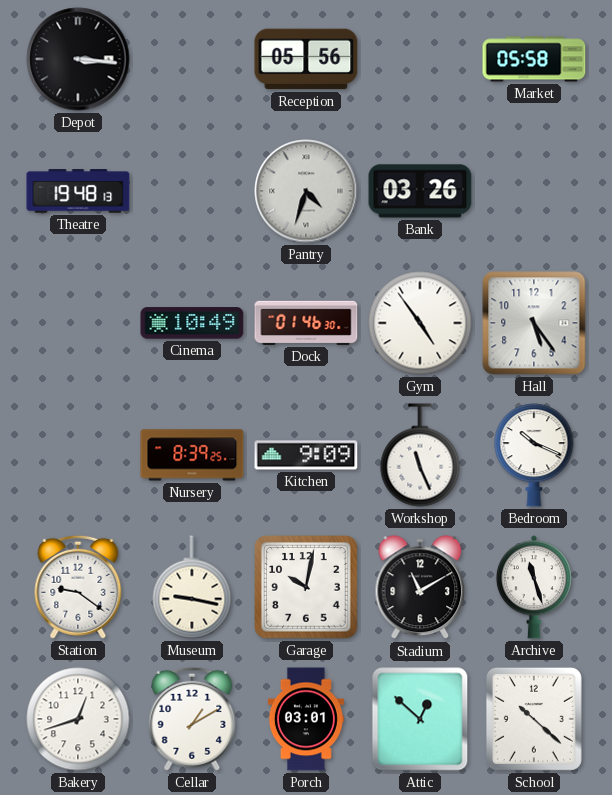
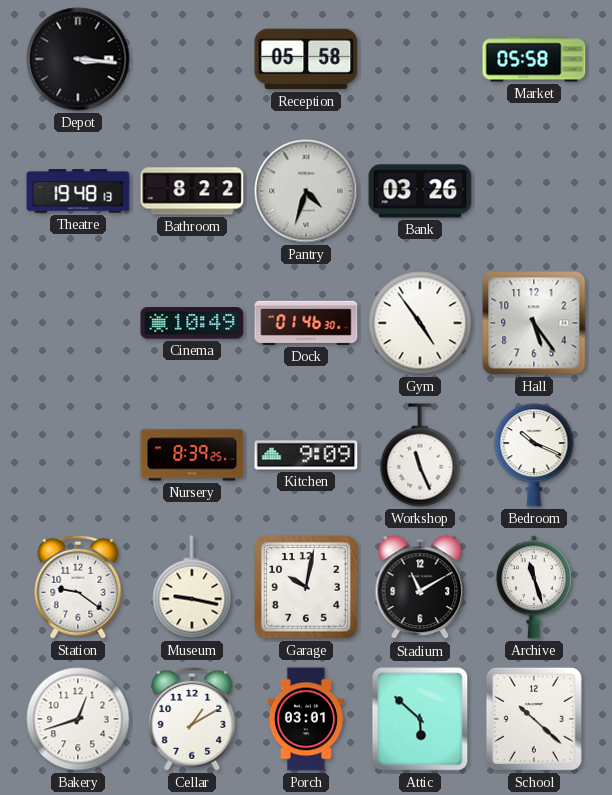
Reception: 05:56 -> 05:58 (306, 59)
Bathroom: none -> 8:22 (192, 191)
Attic: 12:52 -> 5:52 (420, 719)
